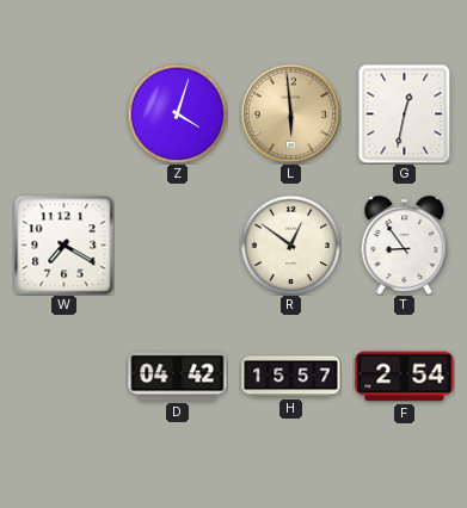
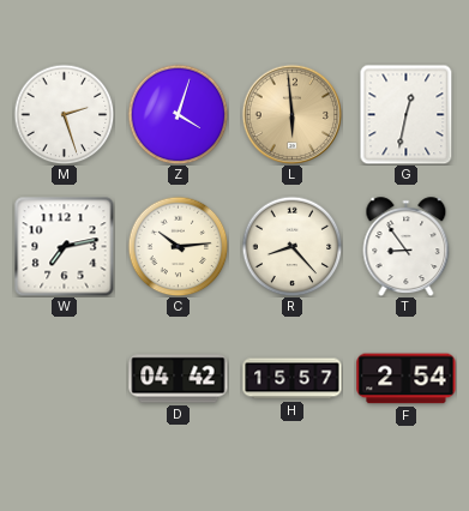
M: none -> 2:27 (64, 114)
W: 7:20 -> 7:13 (64, 246)
C: none -> 10:14 (178, 246)
R: 12:51 -> 8:23 (291, 246)
